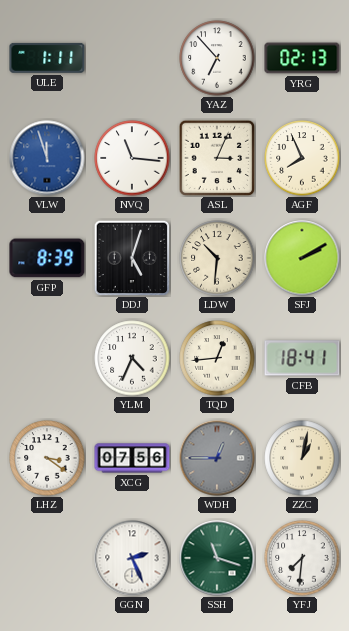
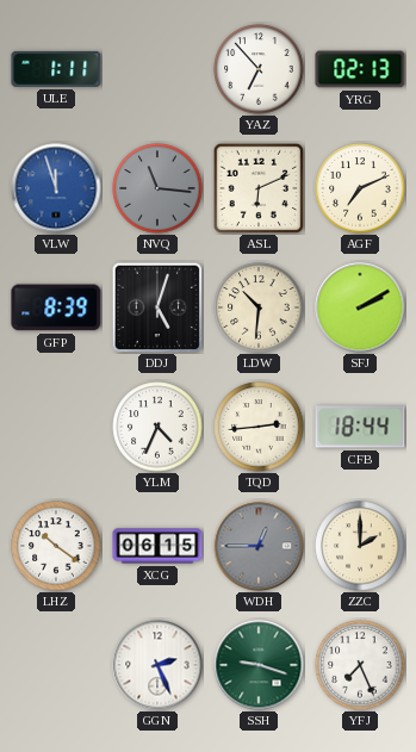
NVQ dial: white -> grey (157, 188)
ASL: 3:04 -> 6:11 (259, 188)
AGF: 7:56 -> 7:11 (360, 188)
TQD: 12:44 -> 2:44 (259, 427)
CFB: 18:41 -> 18:44 (360, 427)
LHZ: 3:21 -> 10:21 (56, 546)
XCG: 07:56 -> 06:15 (157, 546)
ZZC: 1:02 -> 2:00 (360, 546)
SSH: 11:18 -> 9:18 (259, 665)
YFJ: 7:31 -> 7:26 (360, 665)
